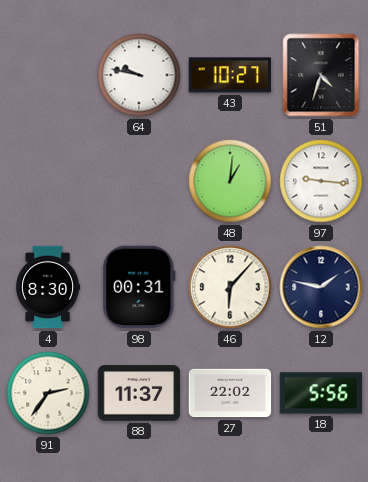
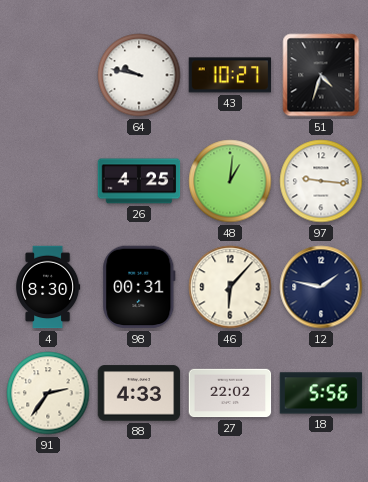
26: none -> 4:25 (139, 181)
88: 11:37 -> 4:33 (139, 393)
